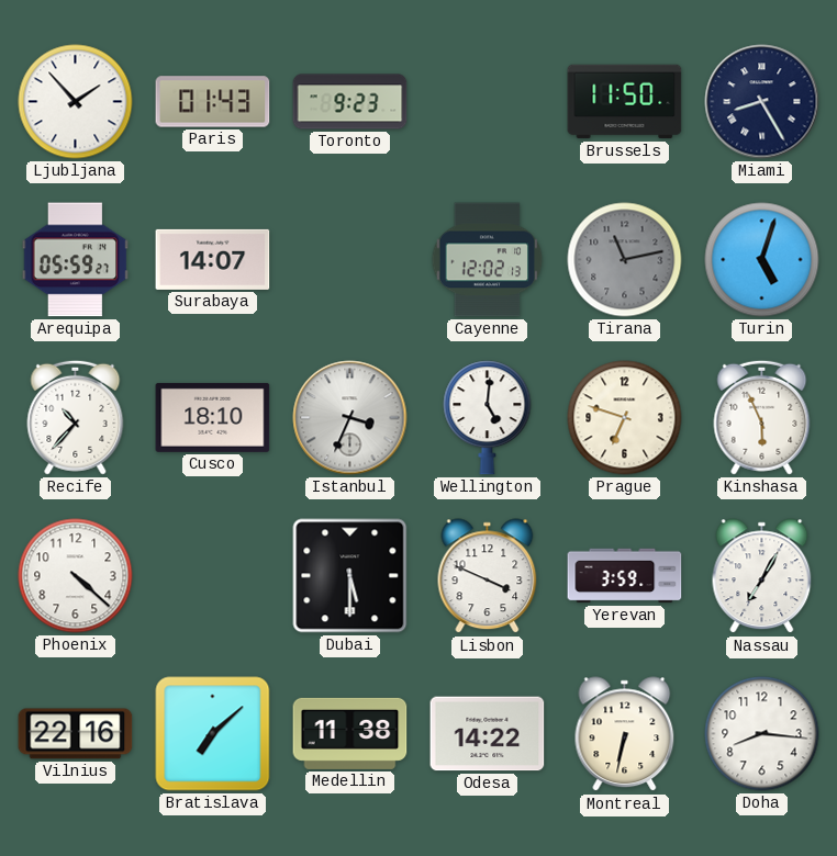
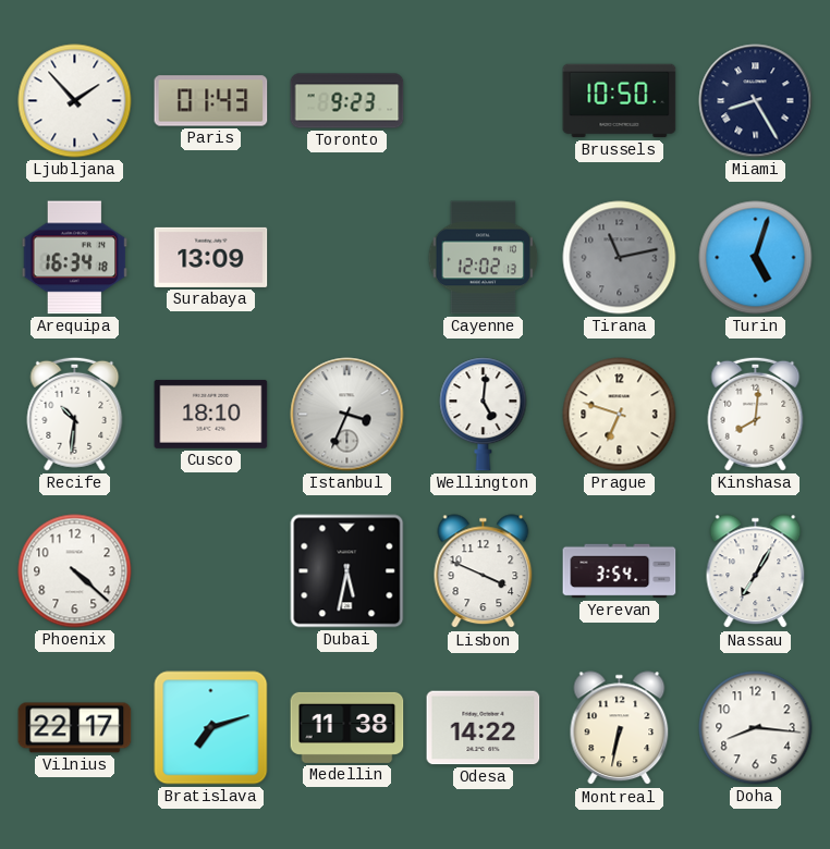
Brussels: 11:50 -> 10:50 (620, 101)
Arequipa: 05:59 -> 16:34 (75, 258)
Surabaya: 14:07 -> 13:09 (211, 257)
Recife: 10:37 -> 10:31 (75, 414)
Kinshasa: 5:56 -> 8:01 (756, 414)
Dubai: 5:30 -> 5:32 (347, 571)
Yerevan: 3:59 -> 3:54 (620, 571)
Vilnius: 22:16 -> 22:17 (75, 728)
Bratislava: 7:08 -> 7:12 (211, 728)
